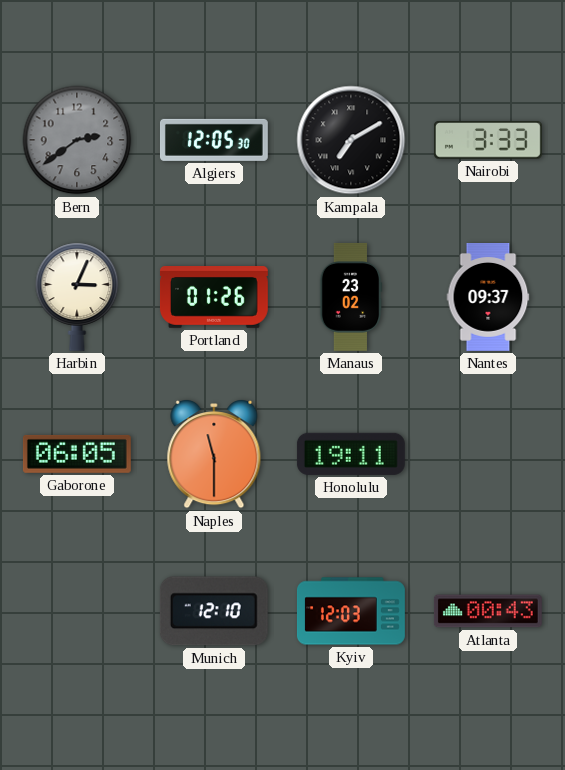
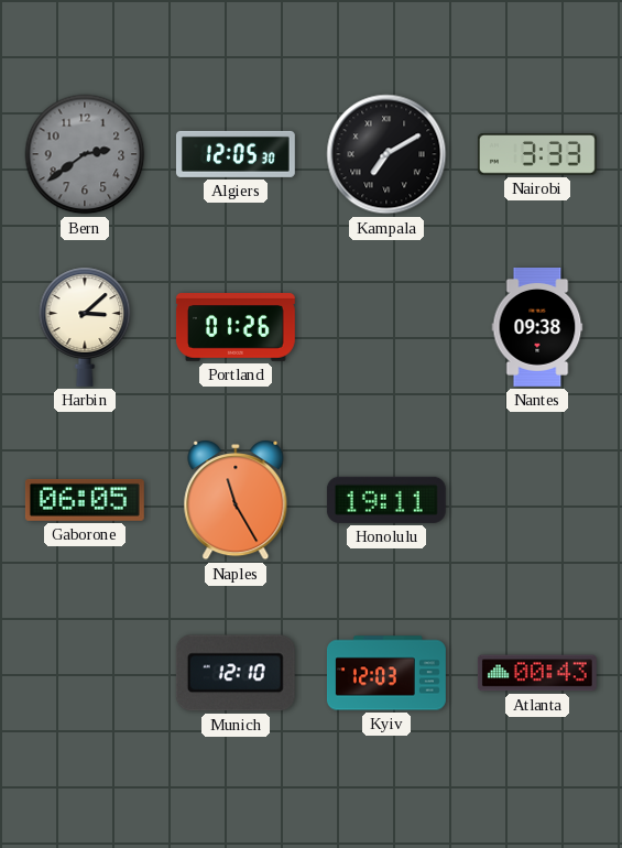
Harbin: 3:04 -> 3:08 (85, 327)
Manaus: 23:02 -> none (351, 297)
Nantes: 09:37 -> 09:38 (537, 328)
Naples: 11:30 -> 11:25 (236, 501)
